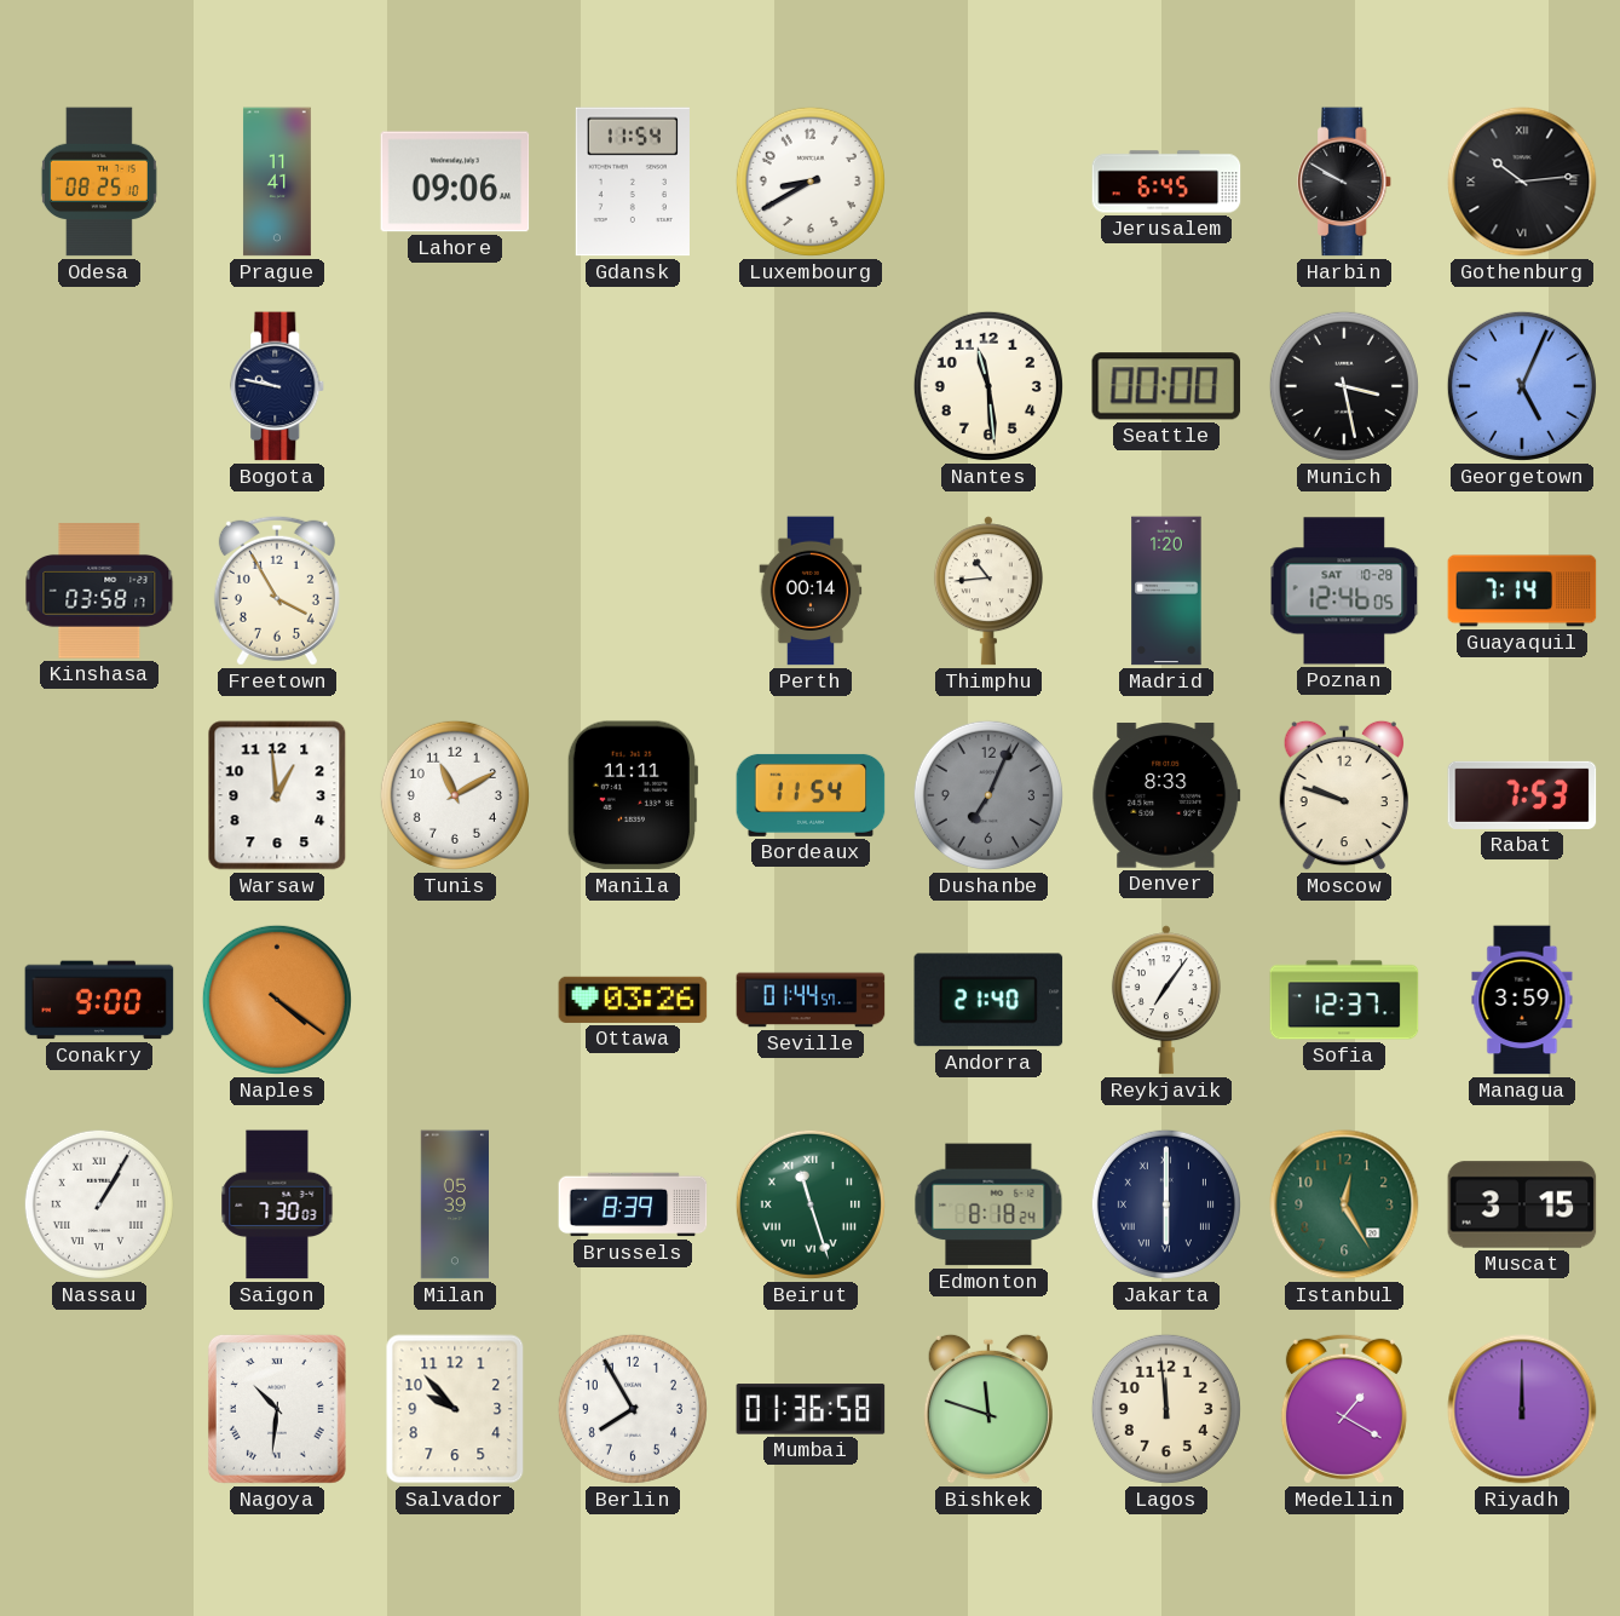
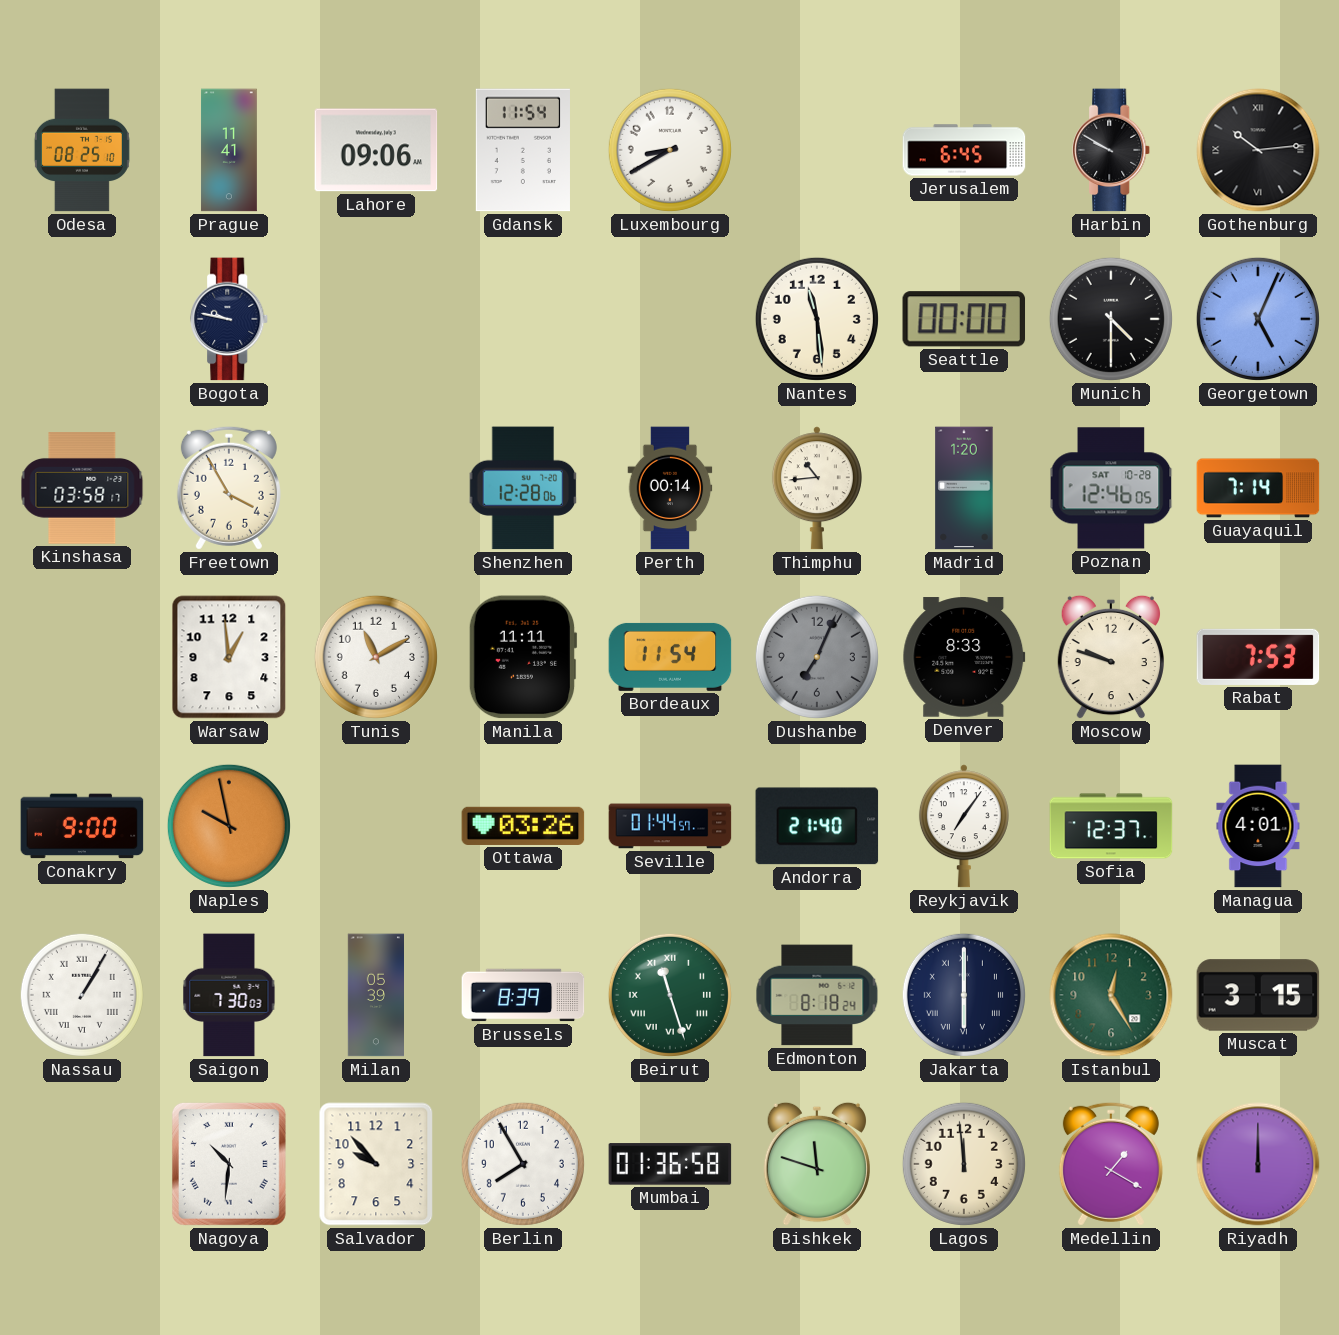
Munich: 3:28 -> 4:30 (1111, 319)
Shenzhen: none -> 12:28 (523, 488)
Naples: 4:21 -> 9:58 (229, 826)
Managua: 3:59 -> 4:01 (1258, 826)
